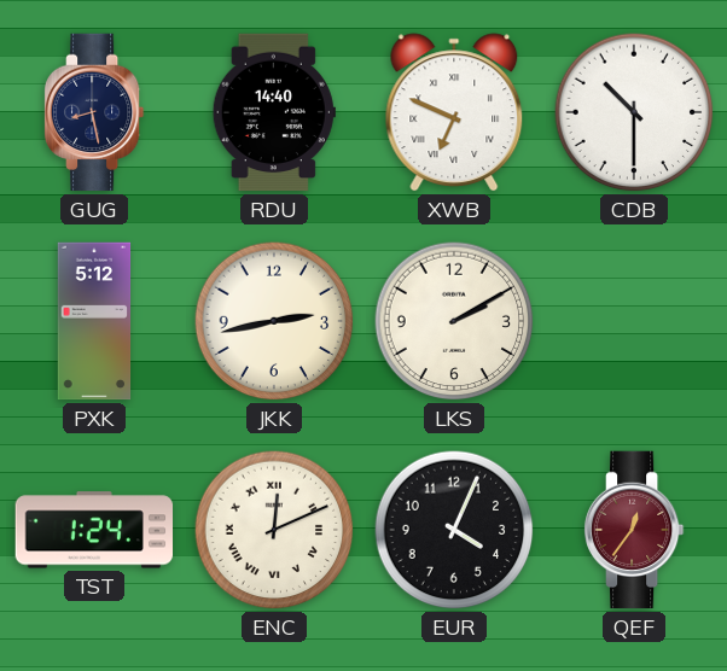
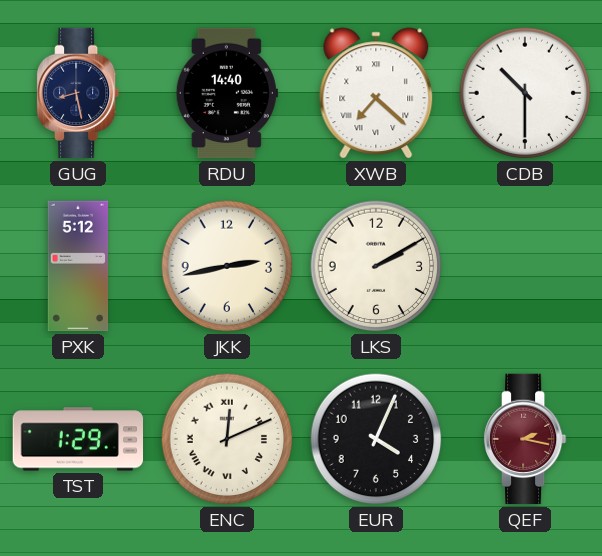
XWB: 6:49 -> 7:22 (376, 93)
TST: 1:24 -> 1:29 (78, 439)
QEF: 12:36 -> 2:17 (526, 439)
